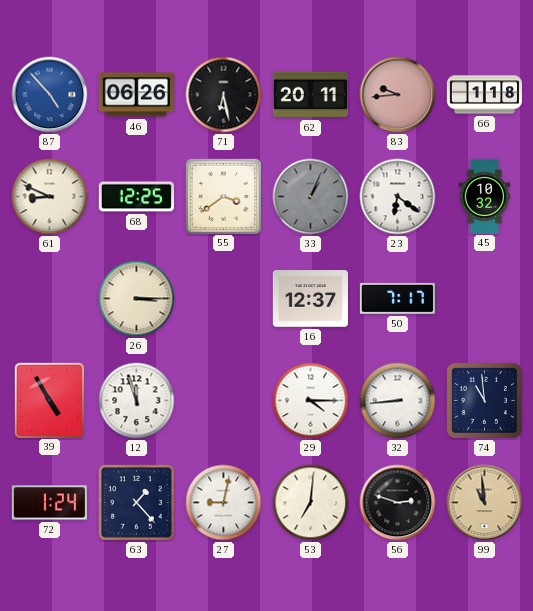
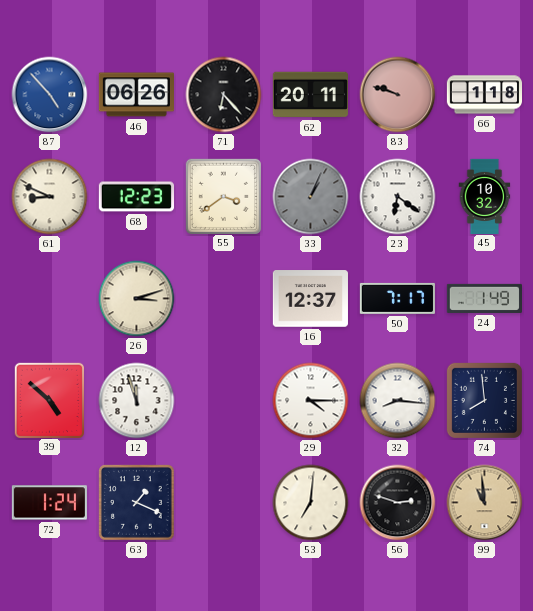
71: 6:28 -> 6:23 (224, 95)
83: 9:44 -> 9:48 (398, 95)
68: 12:25 -> 12:23 (136, 197)
26: 3:15 -> 3:12 (137, 299)
24: none -> 1:49 (484, 298)
39: 4:55 -> 4:52 (49, 400)
32: 8:44 -> 8:16 (398, 401)
74: 10:59 -> 7:59 (484, 400)
63: 1:23 -> 1:19 (137, 503)
27: 9:02 -> none (224, 503)
